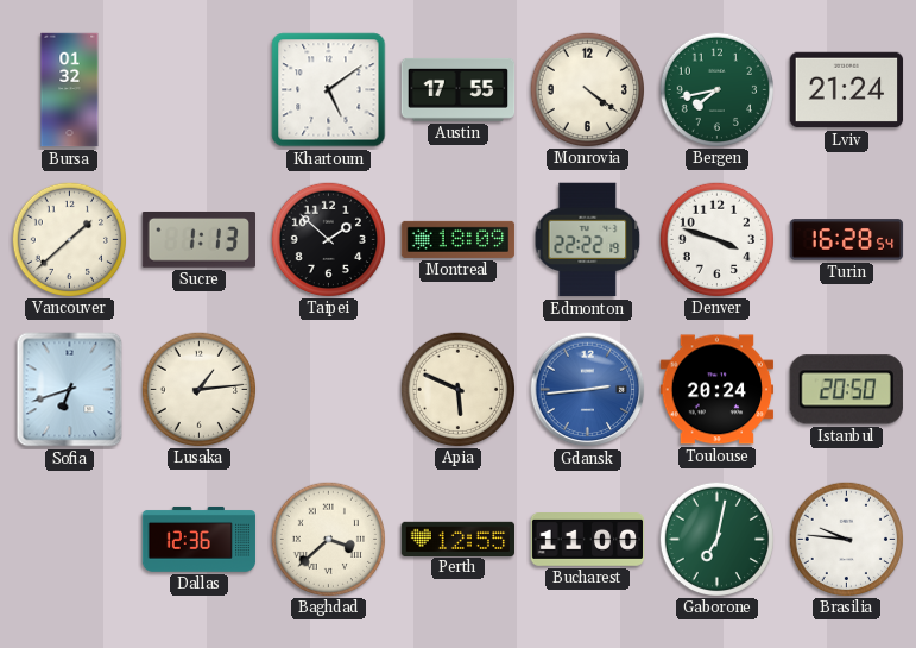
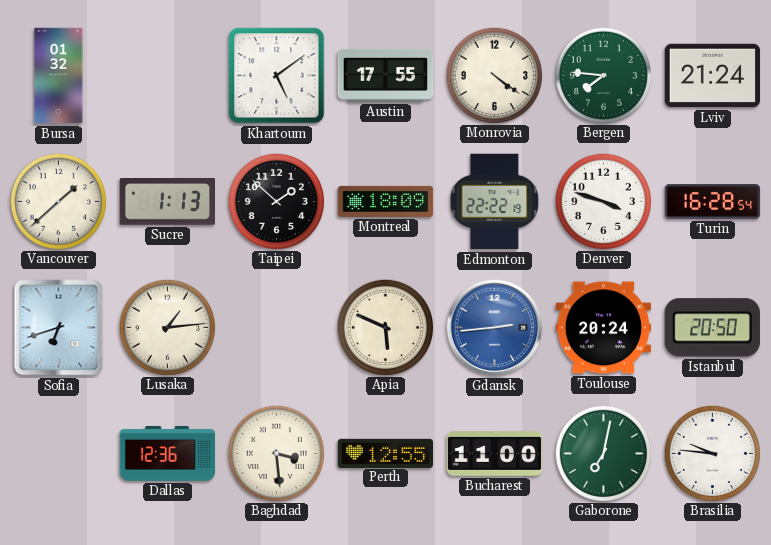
Bergen: 7:43 -> 7:46 (603, 75)
Baghdad: 3:38 -> 3:29 (276, 453)
